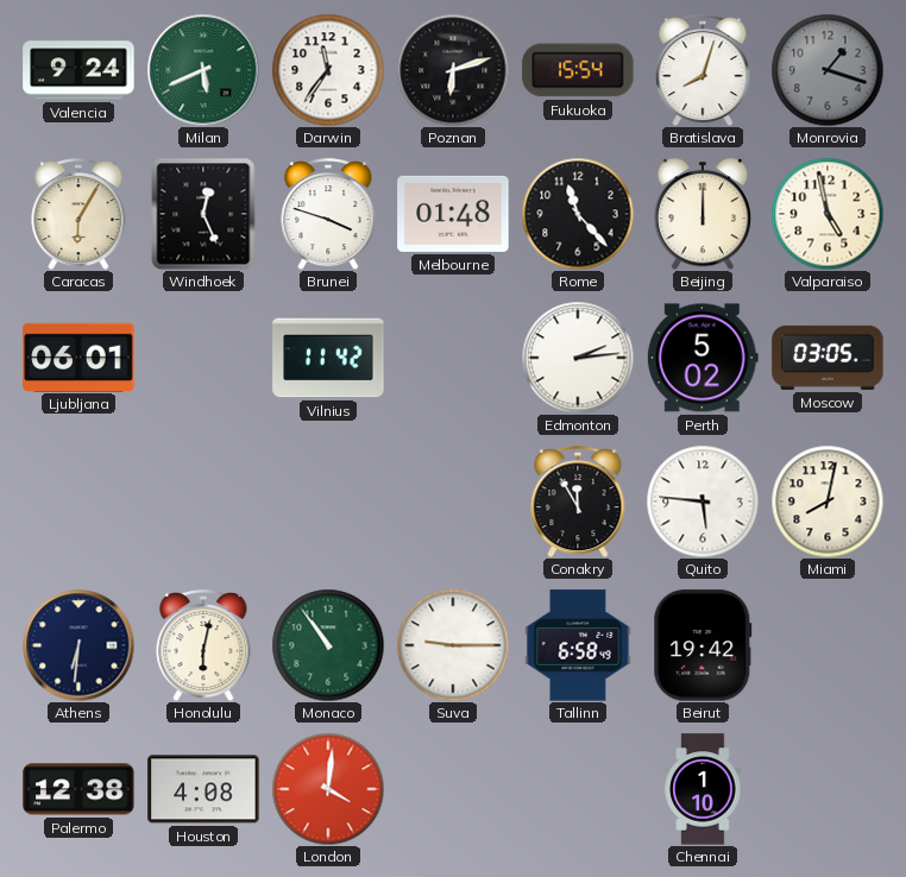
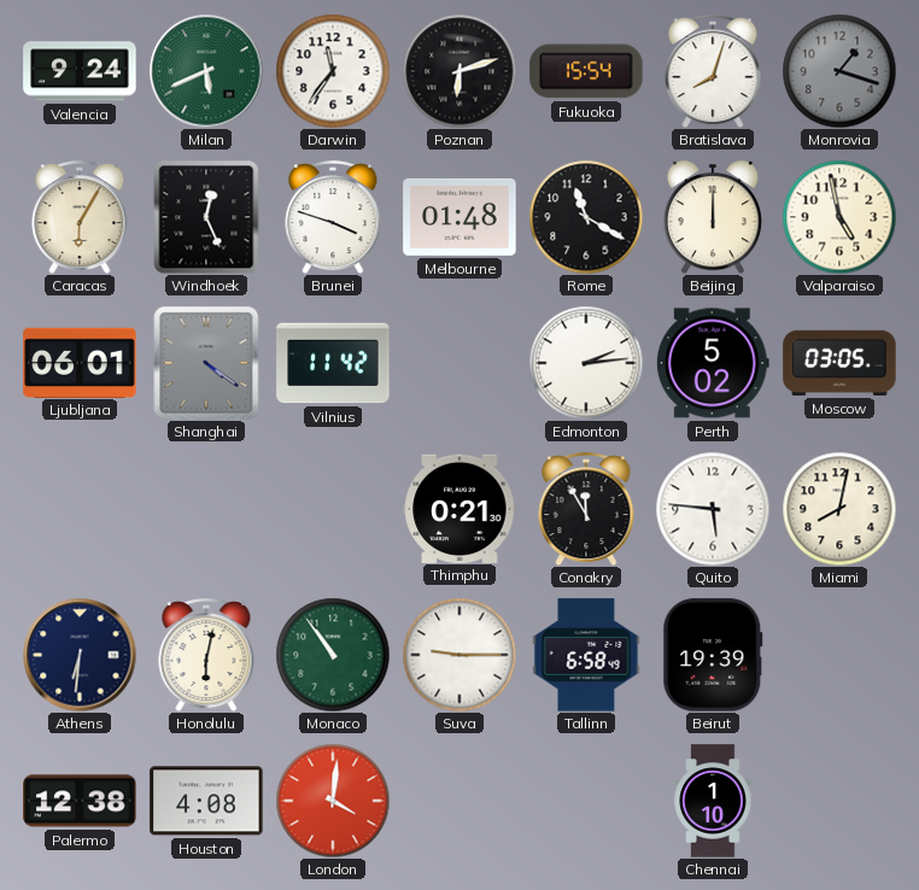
Rome: 11:23 -> 11:20 (586, 217)
Shanghai: none -> 4:21 (206, 363)
Thimphu: none -> 0:21 (459, 508)
Beirut: 19:42 -> 19:39 (713, 655)
